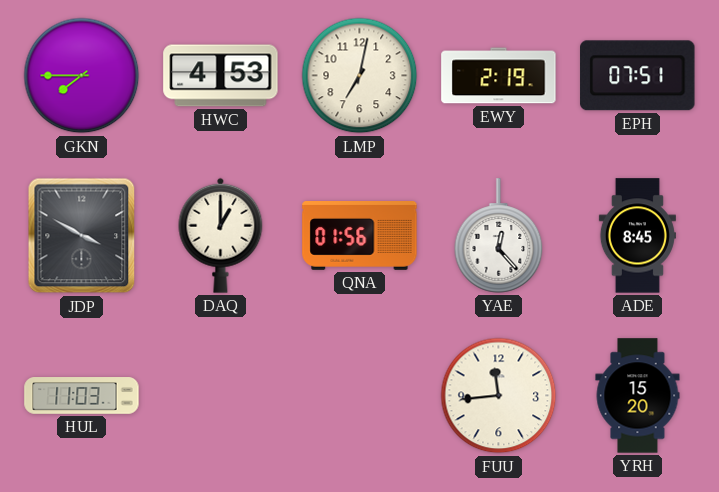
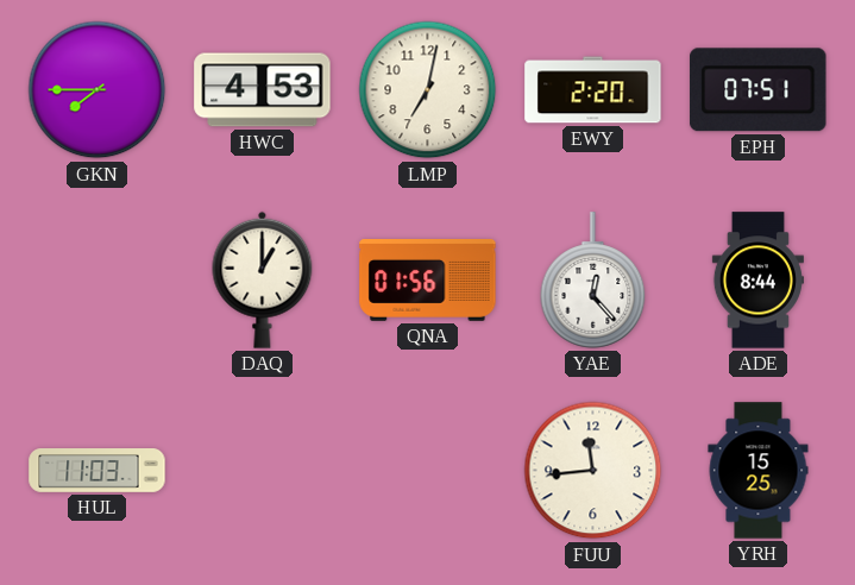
EWY: 2:19 -> 2:20 (593, 90)
JDP: 3:50 -> none (82, 236)
ADE: 8:45 -> 8:44 (757, 281)
YRH: 15:20 -> 15:25 (759, 471)
